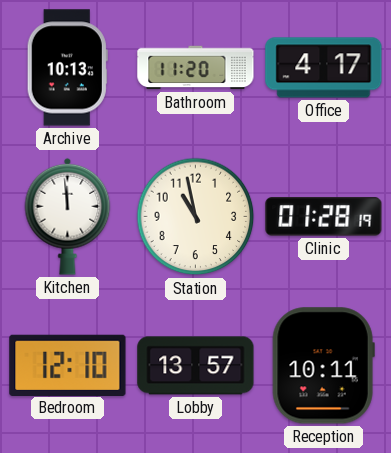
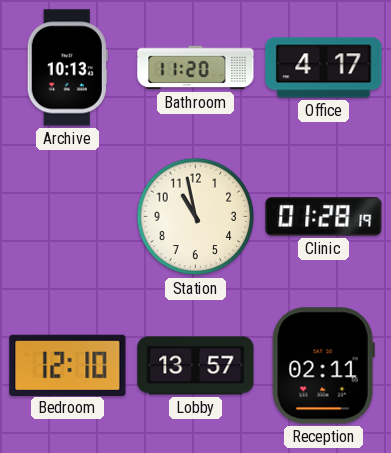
Kitchen: 11:59 -> none (68, 216)
Reception: 10:11 -> 02:11 (323, 366)
